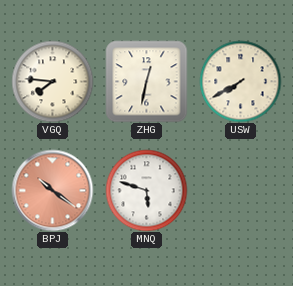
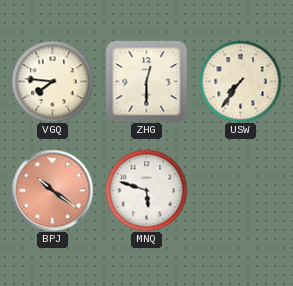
ZHG: 12:32 -> 12:30 (146, 81)
USW: 7:40 -> 7:36 (240, 81)
